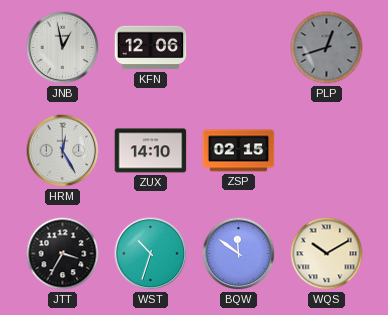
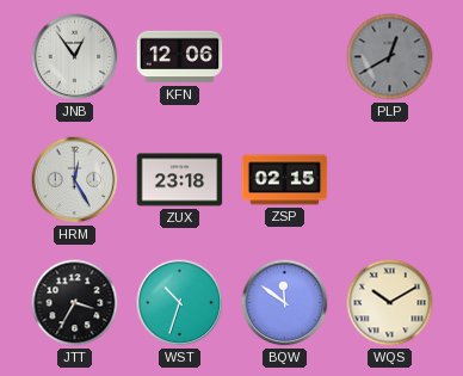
JNB: 12:58 -> 12:54 (75, 57)
PLP: 12:42 -> 12:40 (390, 57)
ZUX: 14:10 -> 23:18 (180, 180)
